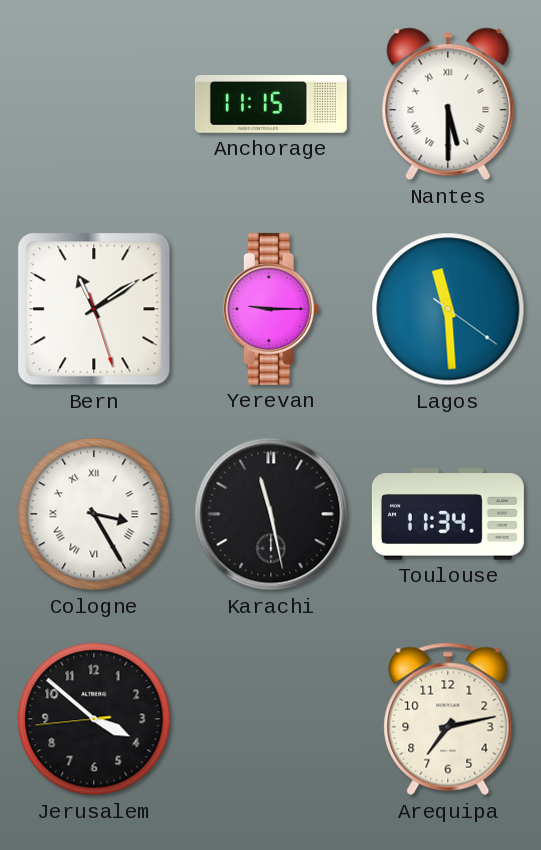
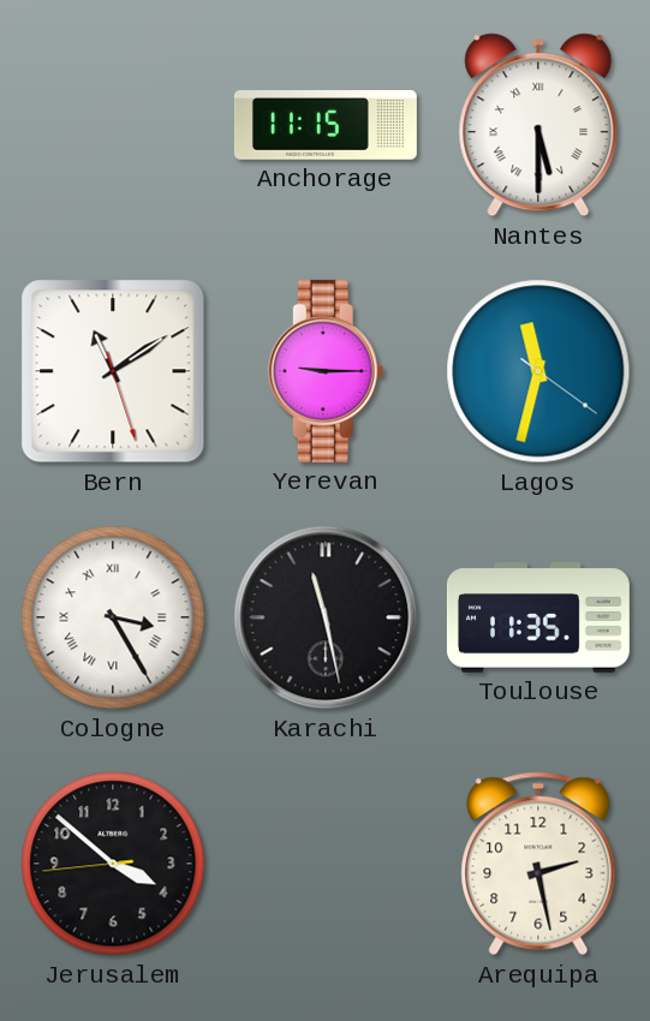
Lagos: 11:29 -> 11:32 (538, 371)
Toulouse: 11:34 -> 11:35 (538, 617)
Arequipa: 7:13 -> 2:28 (538, 864)
